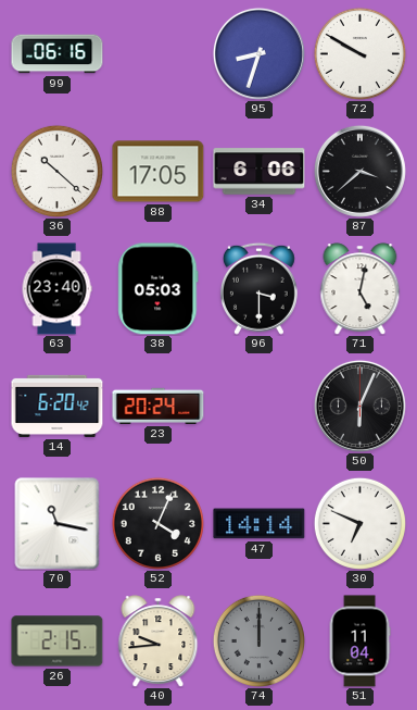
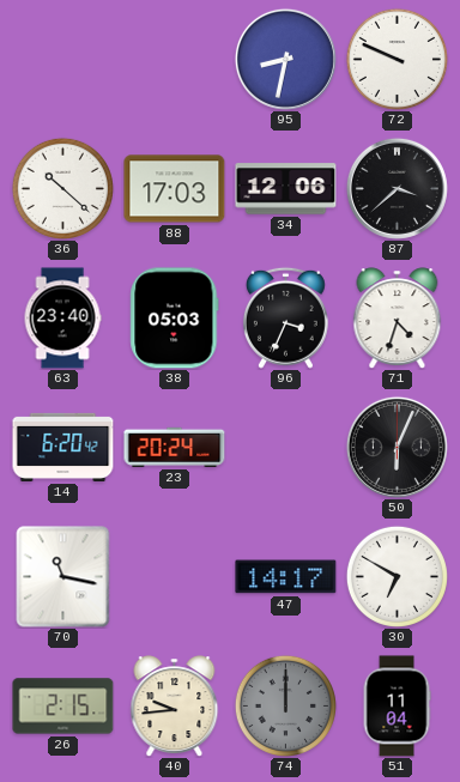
99: 06:16 -> none (58, 54)
95: 8:33 -> 8:32 (285, 59)
72: 9:50 -> 9:49 (397, 59)
88: 17:05 -> 17:03 (175, 189)
34: 6:06 -> 12:06 (286, 189)
96: 3:30 -> 3:34 (285, 317)
71: 5:02 -> 4:33 (398, 317)
52: 4:04 -> none (157, 523)
47: 14:14 -> 14:17 (286, 577)
30: 6:49 -> 6:50 (397, 576)
